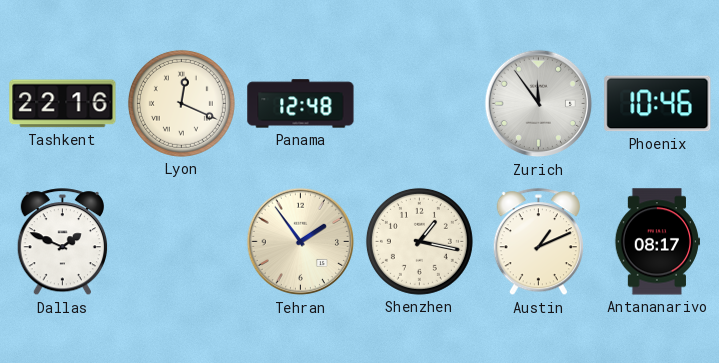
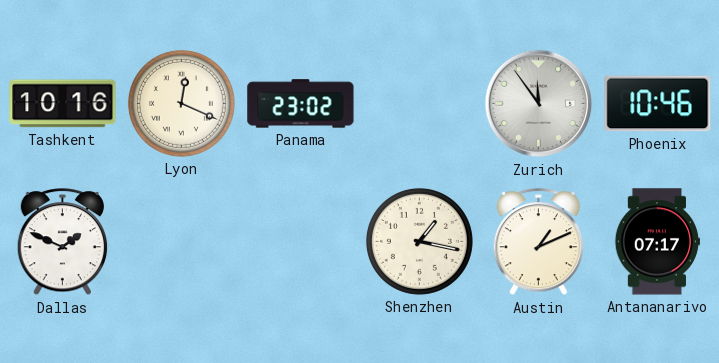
Tashkent: 22:16 -> 10:16 (63, 104)
Panama: 12:48 -> 23:02 (301, 104)
Tehran: 1:54 -> none (301, 242)
Antananarivo: 08:17 -> 07:17 (658, 242)
